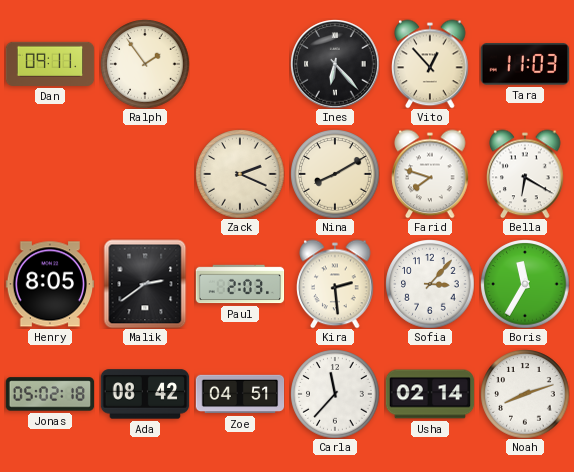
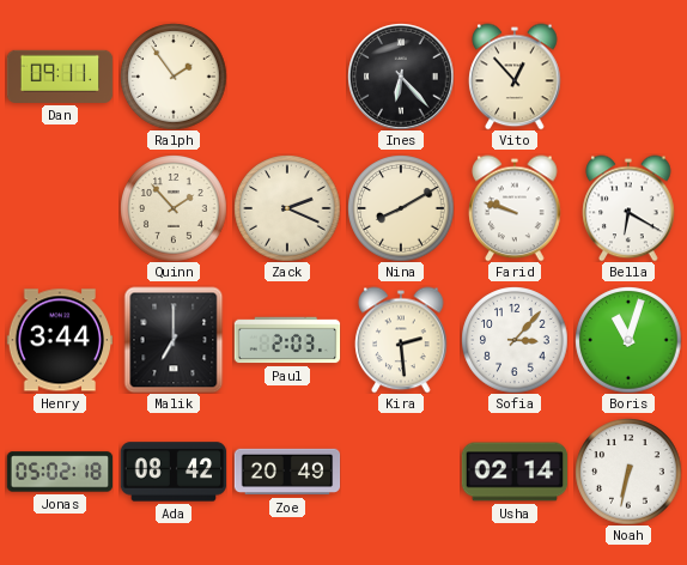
Tara: 11:03 -> none (524, 64)
Quinn: none -> 1:53 (174, 208)
Farid: 7:48 -> 9:48 (515, 208)
Henry: 8:05 -> 3:44 (60, 340)
Malik: 2:39 -> 7:00 (174, 340)
Boris: 11:35 -> 11:03 (628, 340)
Zoe: 04:51 -> 20:49 (287, 472)
Carla: 11:37 -> none (335, 394)
Noah: 8:12 -> 6:32 (628, 472)
